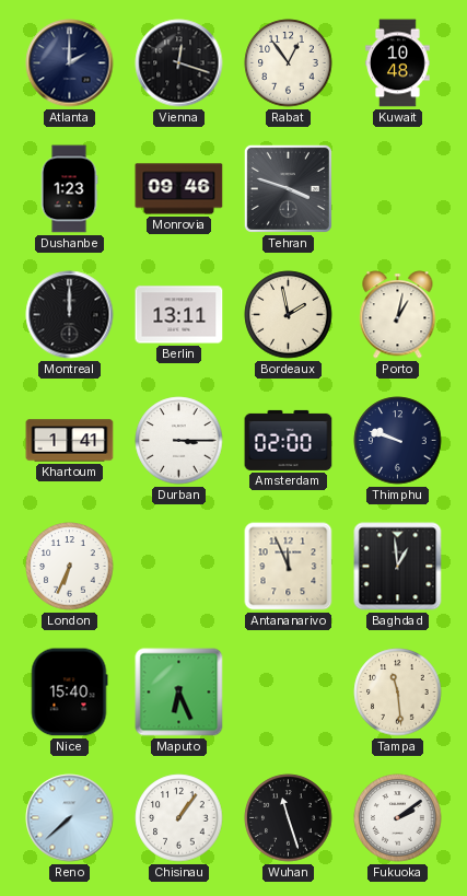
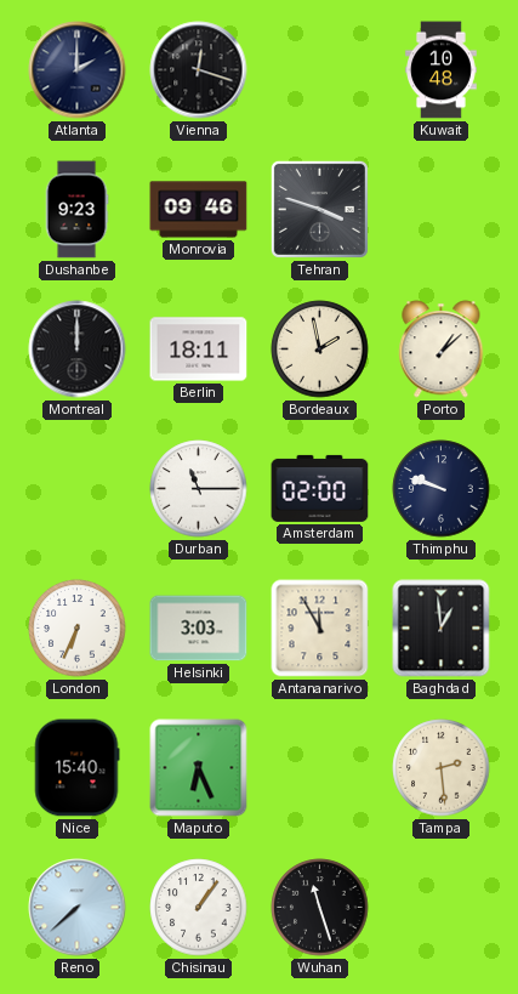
Rabat: 12:54 -> none (289, 63)
Dushanbe: 1:23 -> 9:23 (76, 210)
Berlin: 13:11 -> 18:11 (199, 350)
Porto: 1:02 -> 1:08 (442, 350)
Khartoum: 1:41 -> none (70, 441)
Durban: 3:15 -> 11:15 (199, 489)
Helsinki: none -> 3:03 (199, 629)
Antananarivo: 11:56 -> 11:55 (320, 629)
Tampa: 11:29 -> 2:29 (442, 768)
Fukuoka: 2:09 -> none (398, 818)
